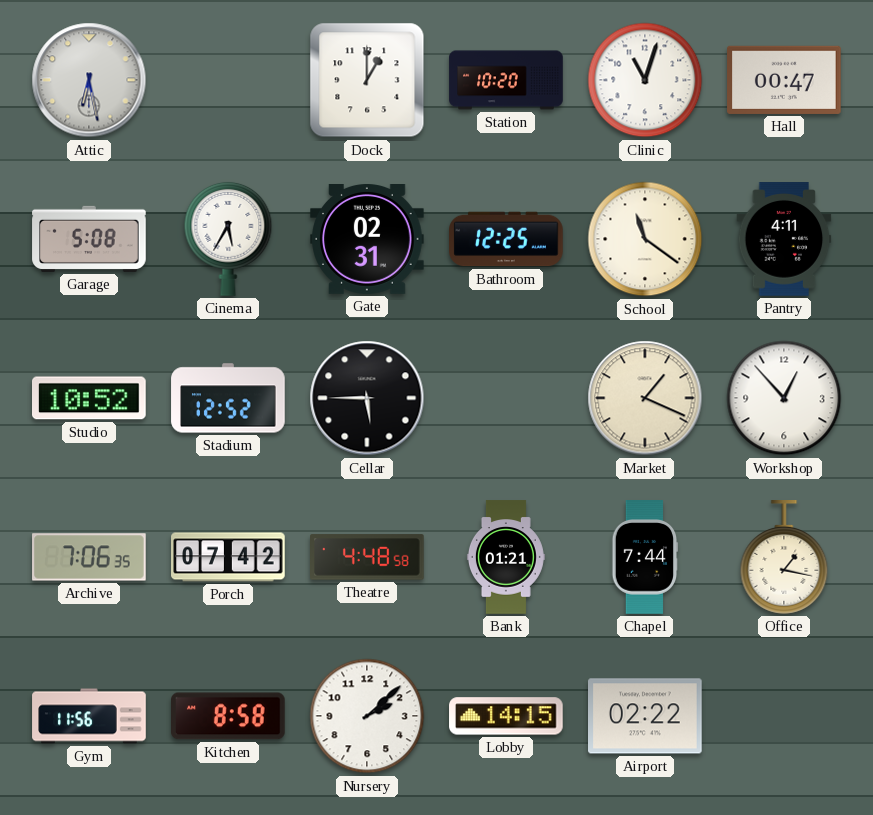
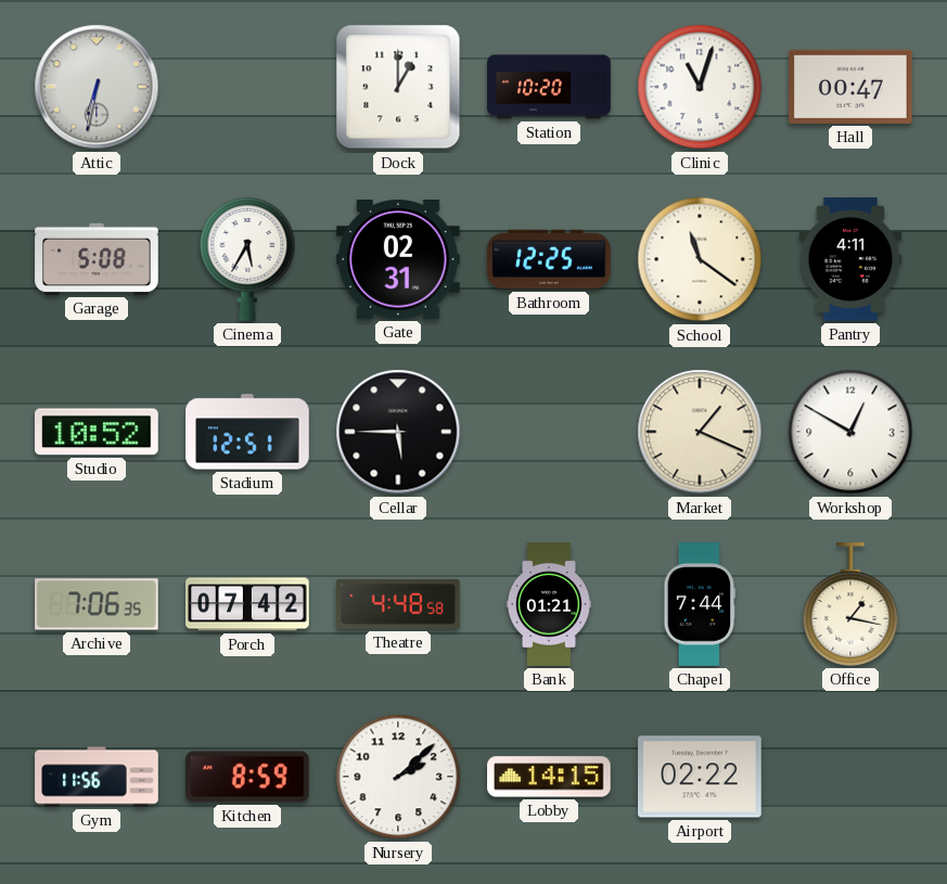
Attic: 6:28 -> 6:32 (97, 87)
Stadium: 12:52 -> 12:51 (247, 432)
Workshop: 12:53 -> 12:50 (850, 432)
Kitchen: 8:58 -> 8:59 (248, 777)
